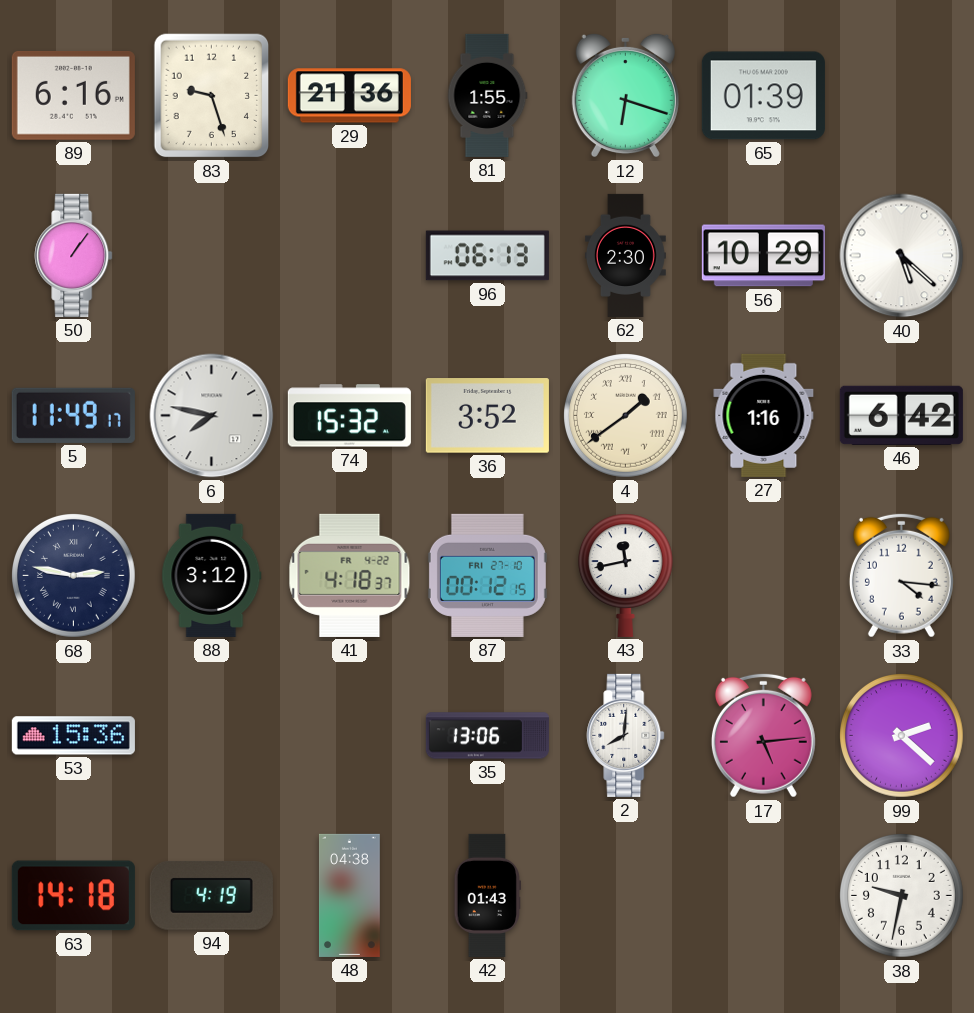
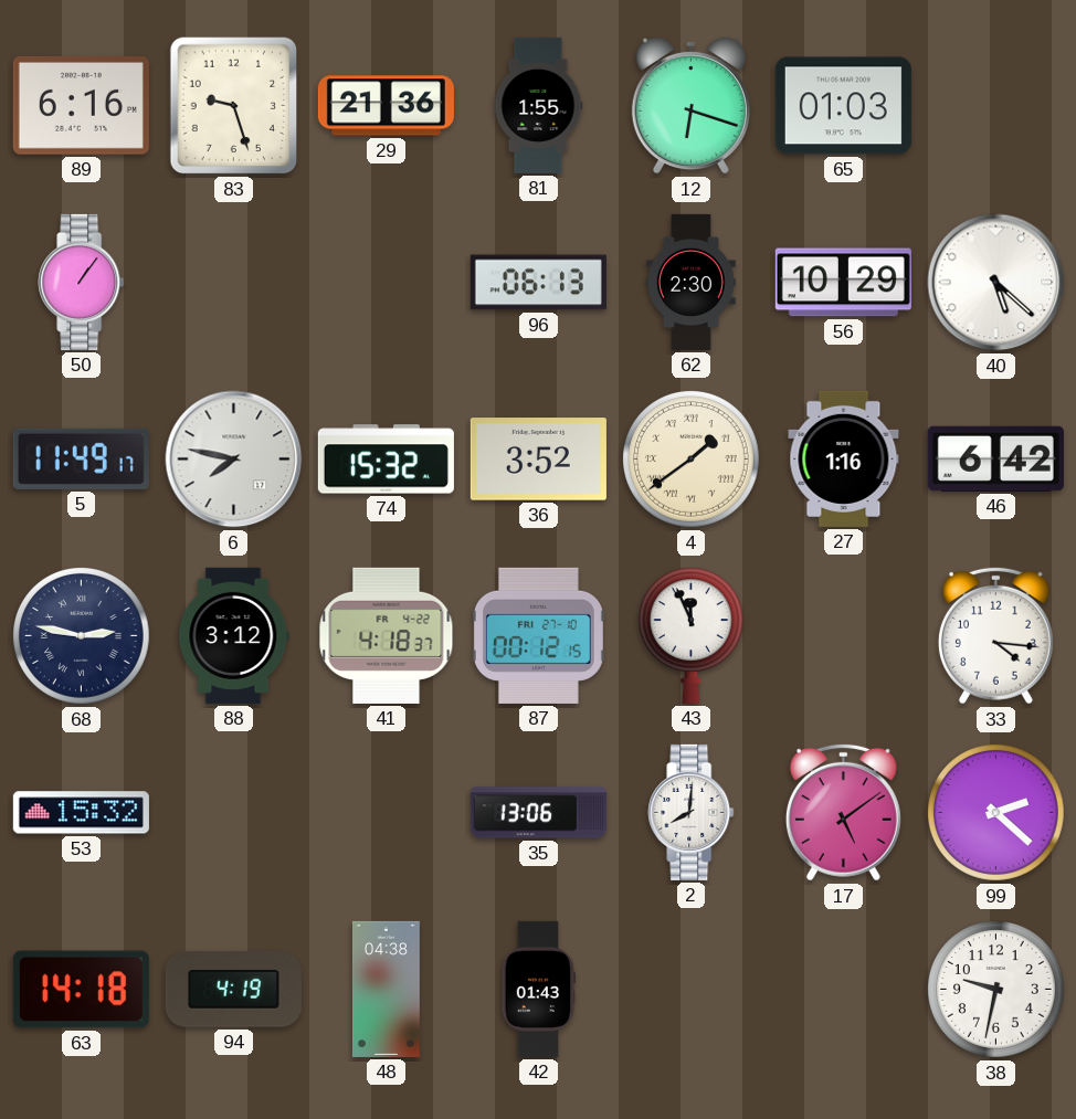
65: 01:39 -> 01:03 (843, 106)
43: 11:43 -> 11:56 (690, 635)
53: 15:36 -> 15:32 (81, 813)
17: 5:14 -> 5:09 (843, 812)
